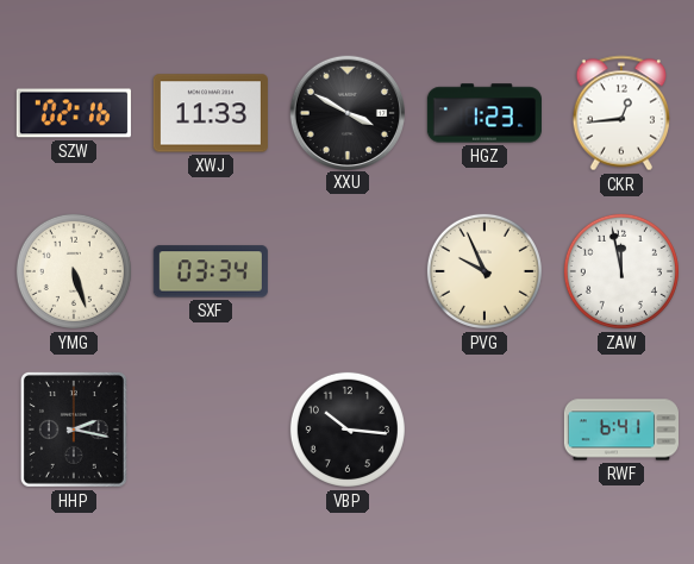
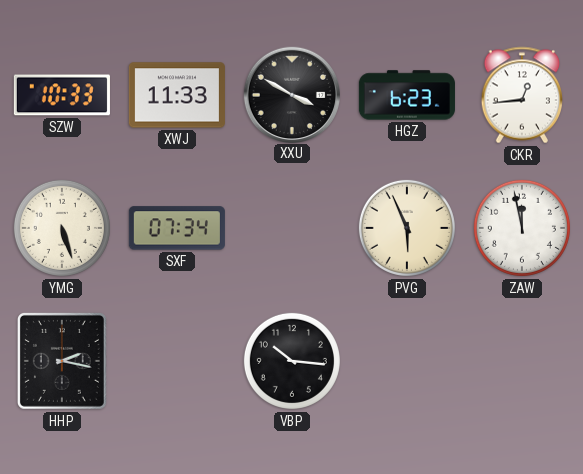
SZW: 02:16 -> 10:33 (62, 95)
HGZ: 1:23 -> 6:23 (407, 95)
SXF: 03:34 -> 07:34 (177, 228)
PVG: 9:56 -> 5:56 (407, 228)
RWF: 6:41 -> none (621, 430)
